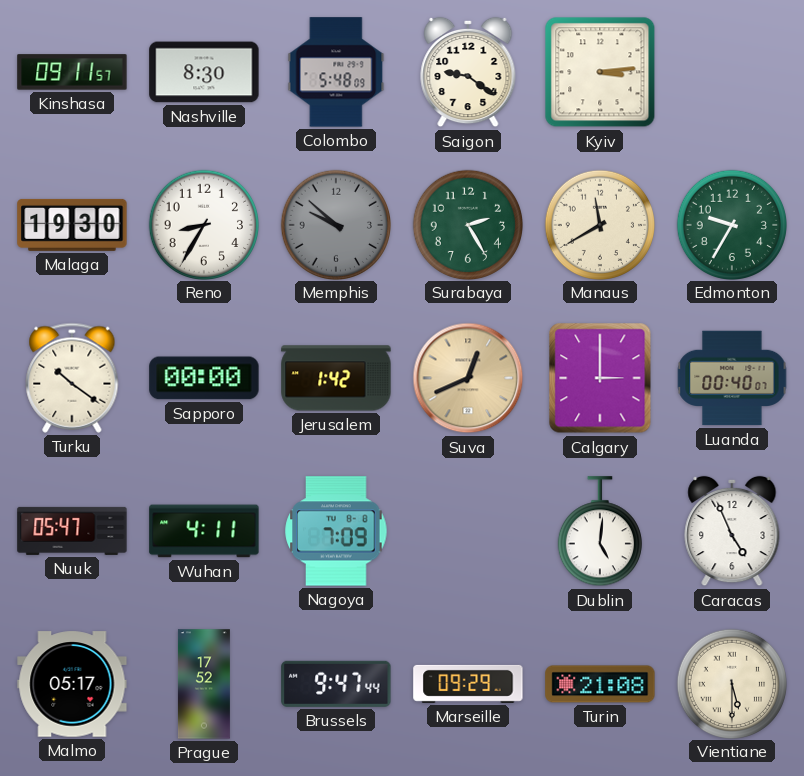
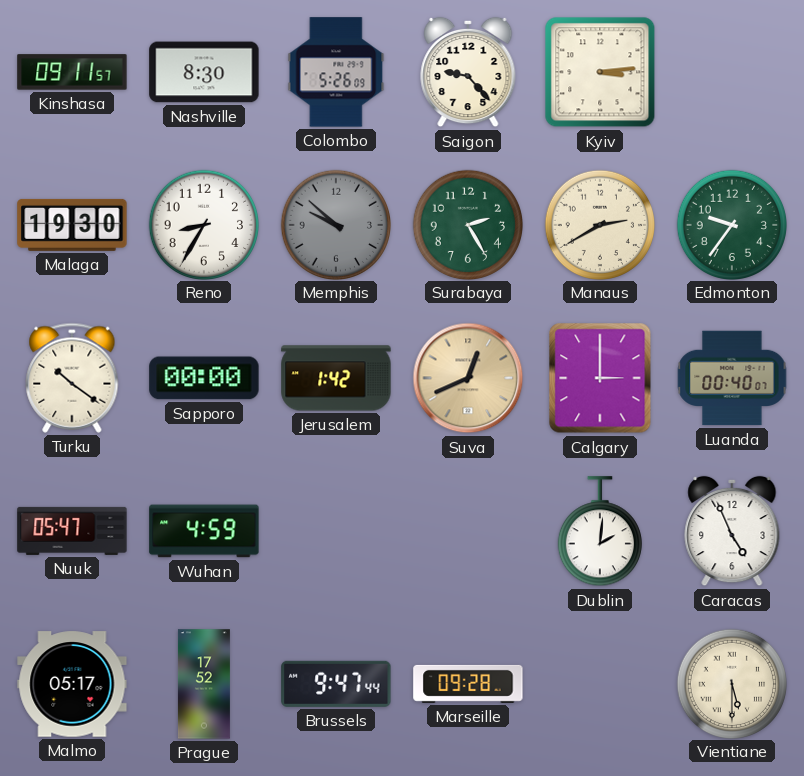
Colombo: 5:48 -> 5:26 (336, 72)
Saigon: 9:21 -> 9:23 (468, 72)
Manaus: 11:40 -> 2:40 (599, 224)
Edmonton: 9:35 -> 9:36 (731, 224)
Wuhan: 4:11 -> 4:59 (204, 531)
Nagoya: 7:09 -> none (336, 531)
Dublin: 5:01 -> 2:01 (600, 532)
Marseille: 09:29 -> 09:28 (468, 684)
Turin: 21:08 -> none (600, 684)
